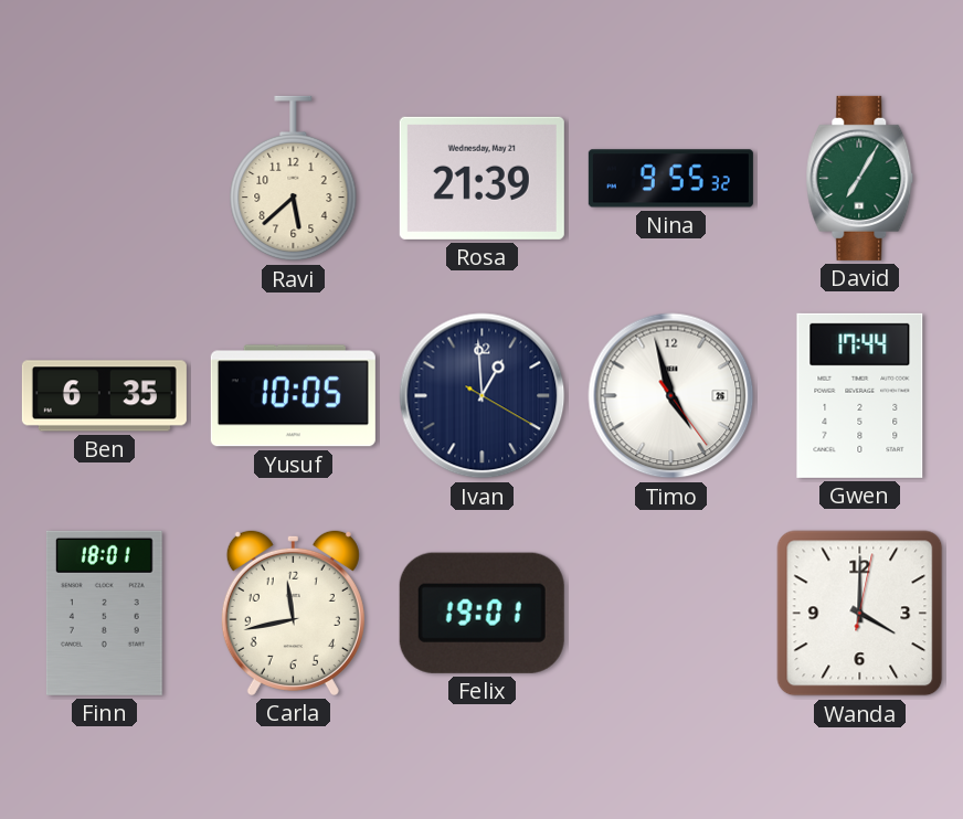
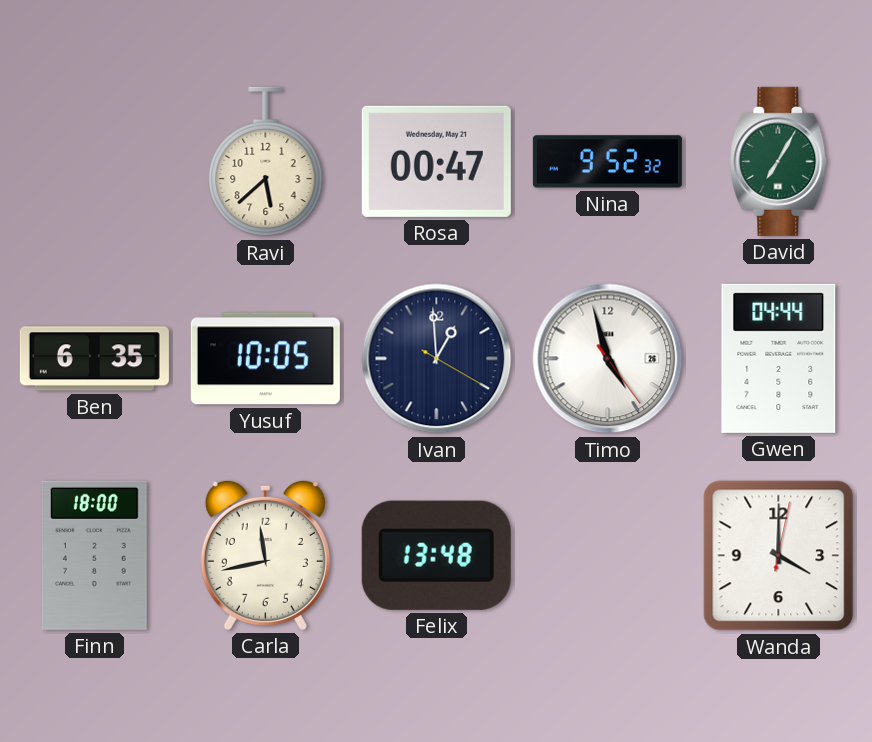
Rosa: 21:39 -> 00:47 (436, 161)
Nina: 9:55 -> 9:52 (607, 162)
Gwen: 17:44 -> 04:44 (779, 358)
Finn: 18:01 -> 18:00 (94, 555)
Felix: 19:01 -> 13:48 (436, 555)
